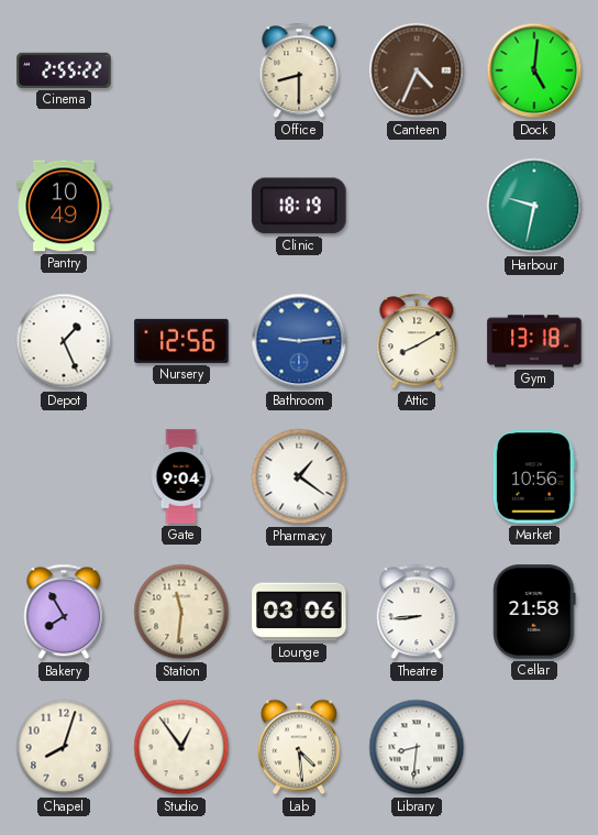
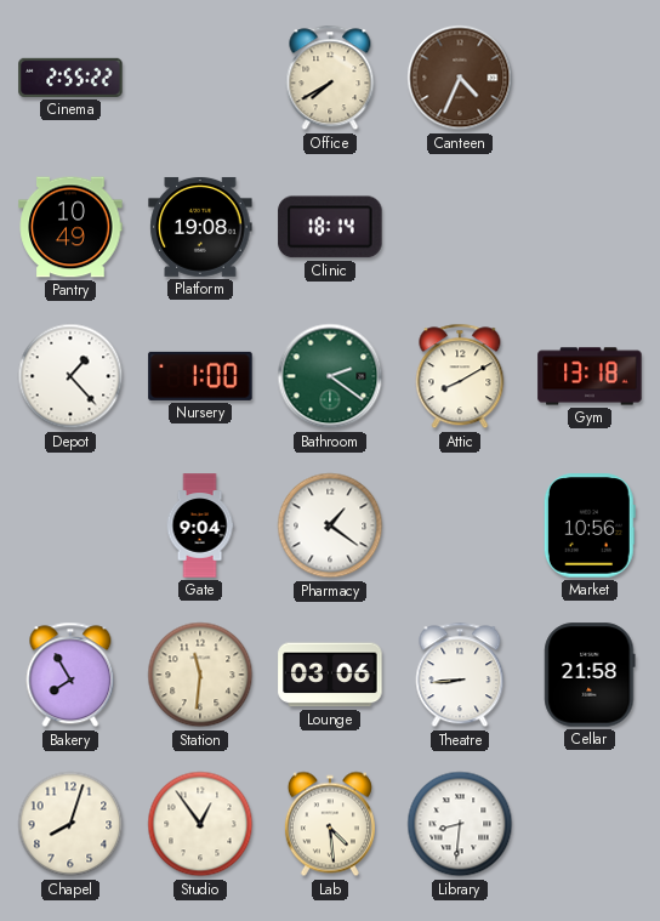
Office: 8:30 -> 7:40 (330, 78)
Dock: 5:01 -> none (534, 70)
Platform: none -> 19:08 (200, 227)
Clinic: 18:19 -> 18:14 (330, 227)
Harbour: 9:32 -> none (534, 206)
Depot: 1:26 -> 1:23 (70, 376)
Nursery: 12:56 -> 1:00 (200, 376)
Bathroom: 9:14 -> 2:21 (330, 376)
Bathroom dial: blue -> green (330, 376)
